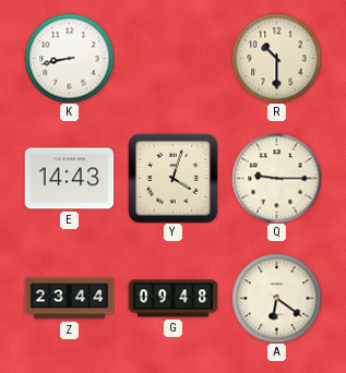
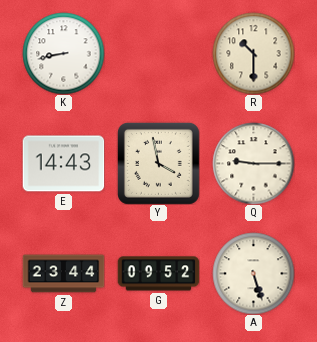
Y: 4:03 -> 3:58 (158, 163)
G: 09:48 -> 09:52 (158, 274)
A: 6:21 -> 5:27 (253, 273)
